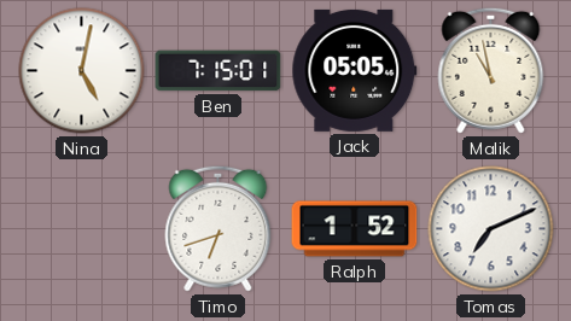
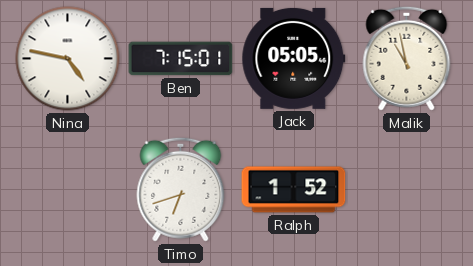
Nina: 5:02 -> 4:47 (68, 59)
Tomas: 7:11 -> none (491, 229)
